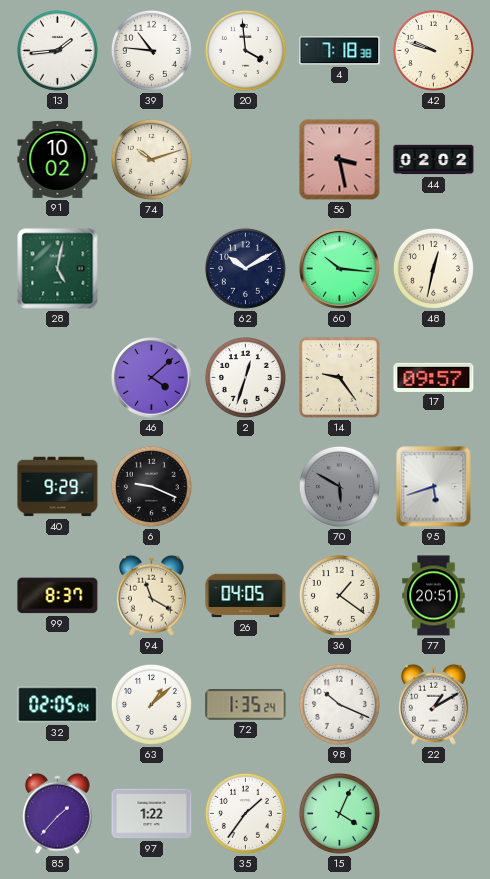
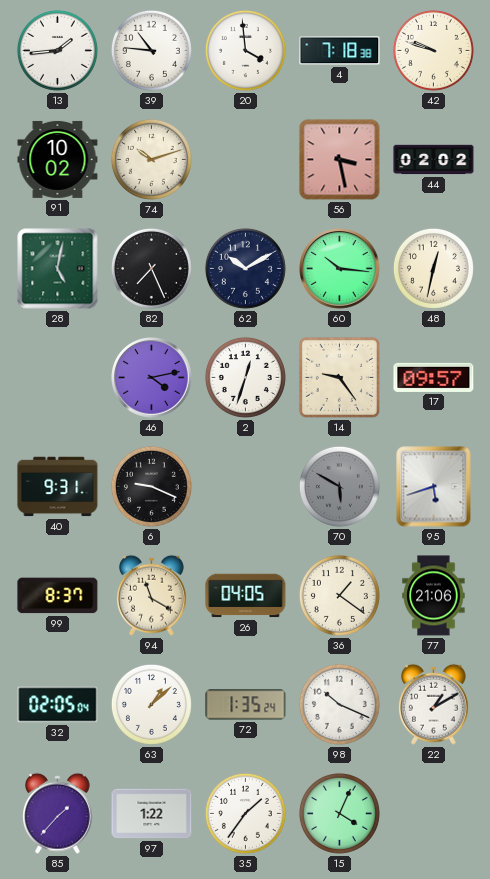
82: none -> 7:26 (151, 268)
46: 4:08 -> 4:13 (152, 378)
40: 9:29 -> 9:31 (58, 487)
77: 20:51 -> 21:06 (434, 596)
